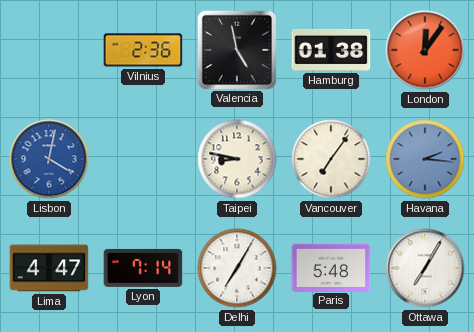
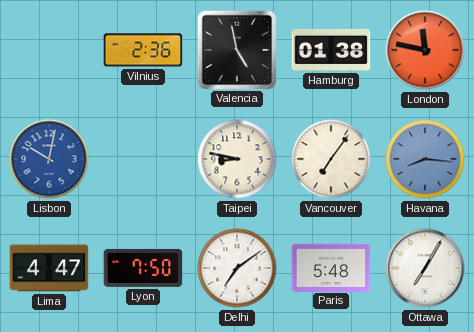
London: 12:06 -> 11:47 (425, 50)
Lisbon: 4:02 -> 10:02 (49, 159)
Havana: 2:16 -> 8:16 (425, 159)
Lyon: 7:14 -> 7:50 (143, 268)
Delhi: 7:05 -> 7:09 (237, 268)
